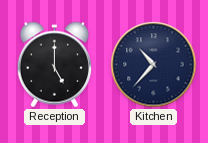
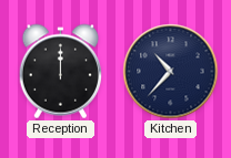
Reception: 5:00 -> 12:00 (60, 72)
